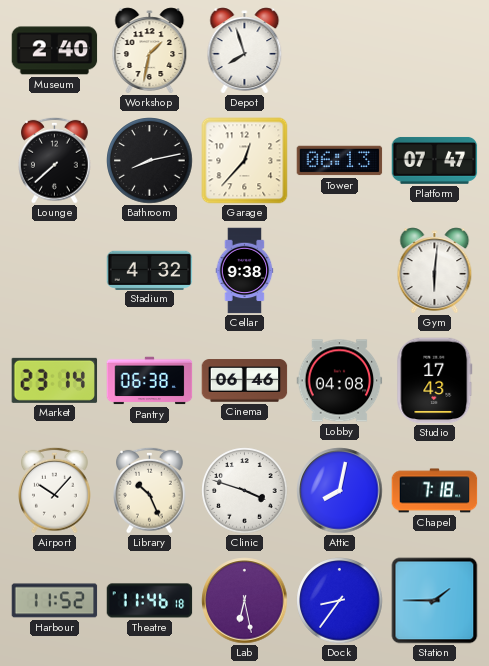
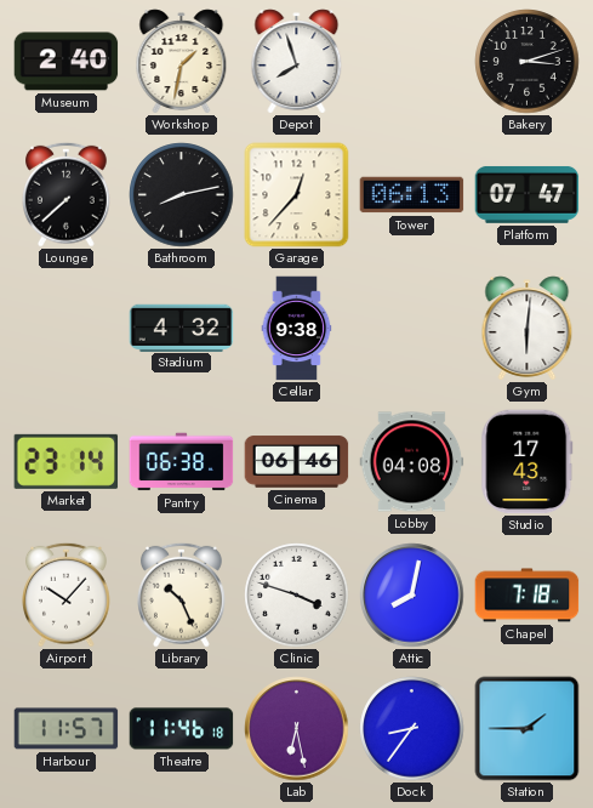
Bakery: none -> 3:12 (528, 62)
Harbour: 11:52 -> 11:57 (67, 729)
